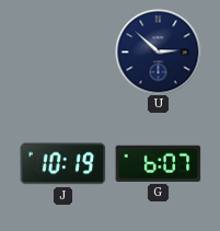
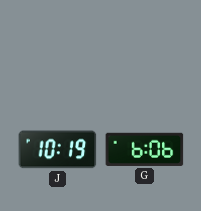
U: 2:52 -> none (158, 51)
G: 6:07 -> 6:06 (144, 149)
